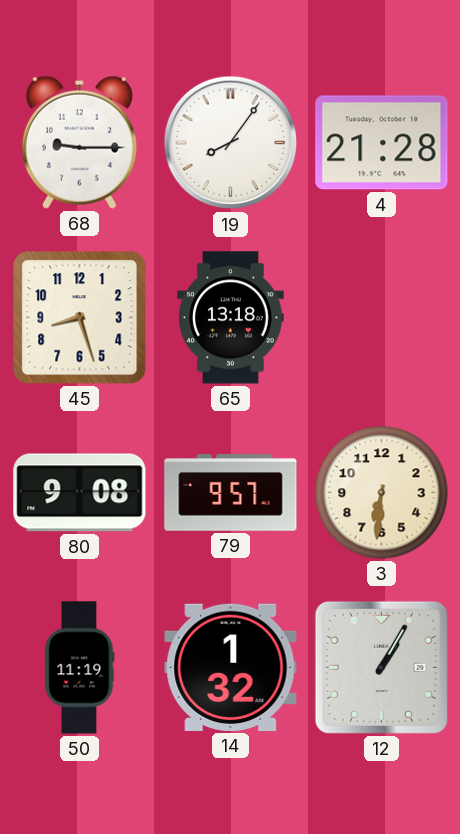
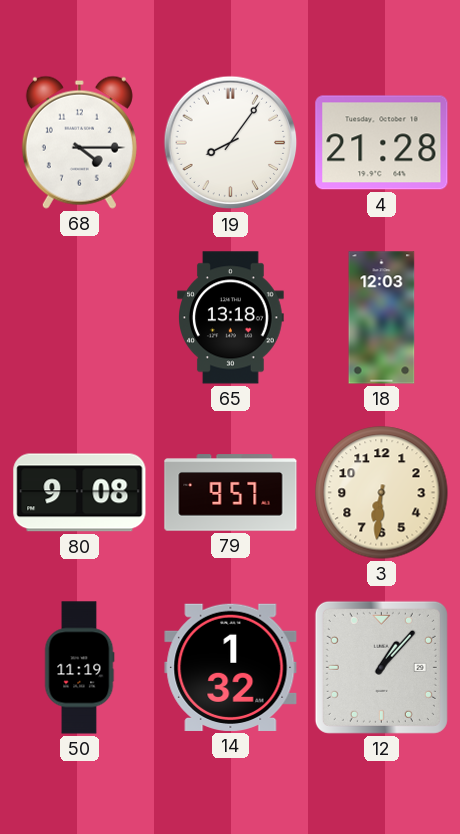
68: 9:15 -> 4:15 (79, 142)
45: 8:27 -> none (80, 318)
18: none -> 12:03 (382, 318)
12: 1:05 -> 1:07 (381, 667)
